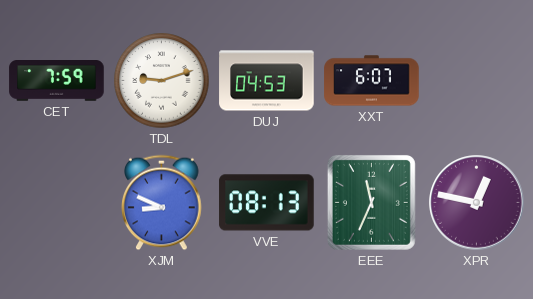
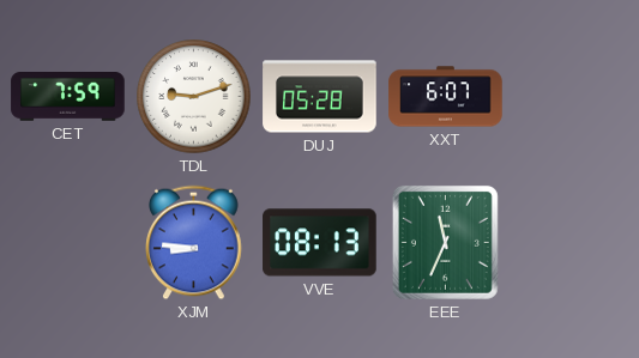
DUJ: 04:53 -> 05:28 (320, 97)
XJM: 8:49 -> 8:46 (194, 243)
XPR: 12:47 -> none (477, 203)
